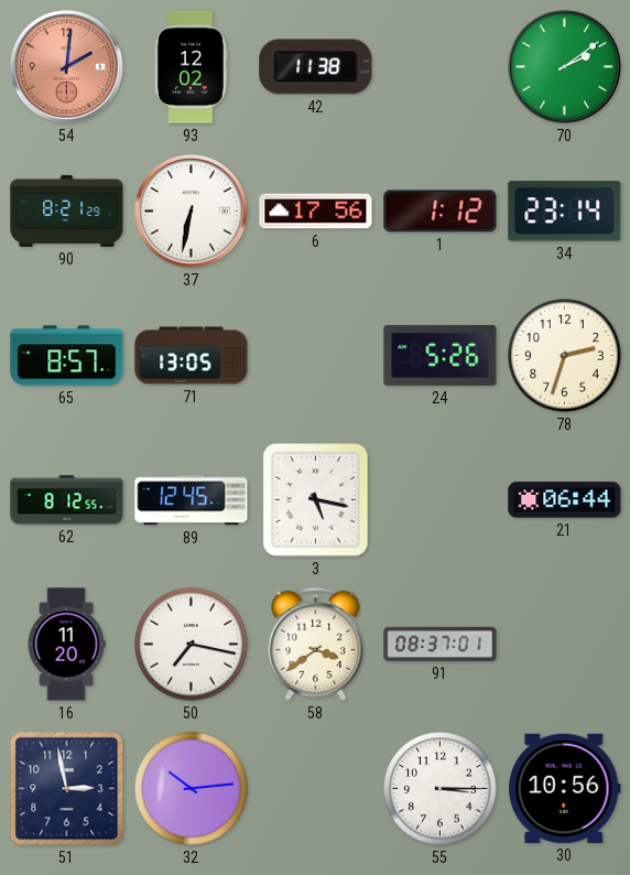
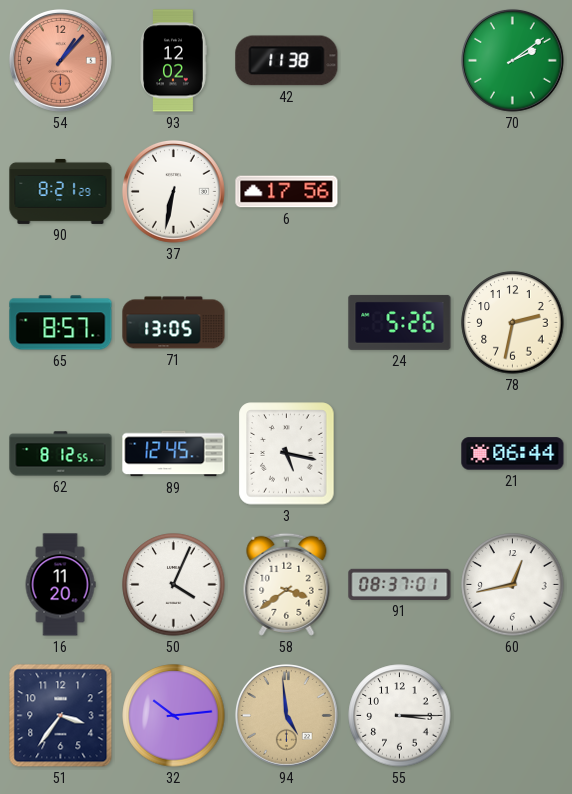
54: 2:01 -> 1:07 (60, 60)
1: 1:12 -> none (441, 212)
34: 23:14 -> none (565, 212)
78: 2:33 -> 2:32 (513, 323)
50: 7:17 -> 4:04 (174, 585)
60: none -> 12:43 (513, 585)
51: 2:58 -> 3:36 (61, 716)
94: none -> 4:59 (286, 715)
30: 10:56 -> none (564, 788)
